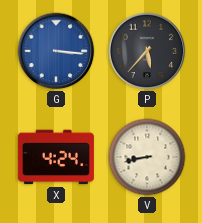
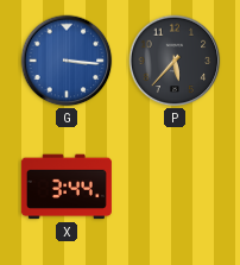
X: 4:24 -> 3:44 (67, 187)
V: 8:43 -> none (147, 157)
